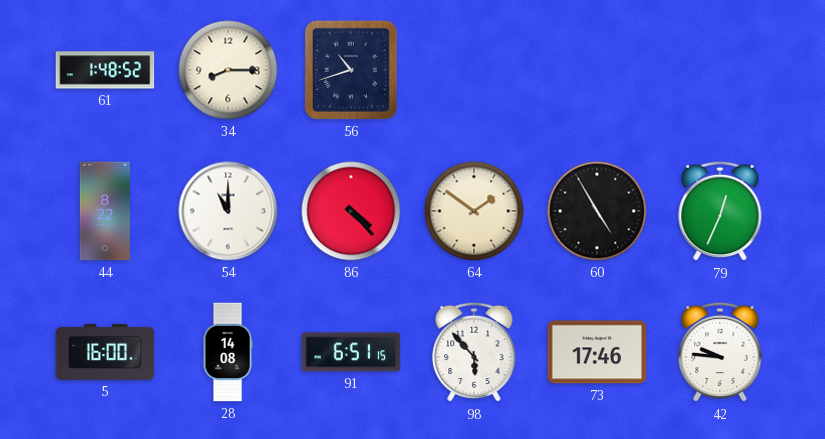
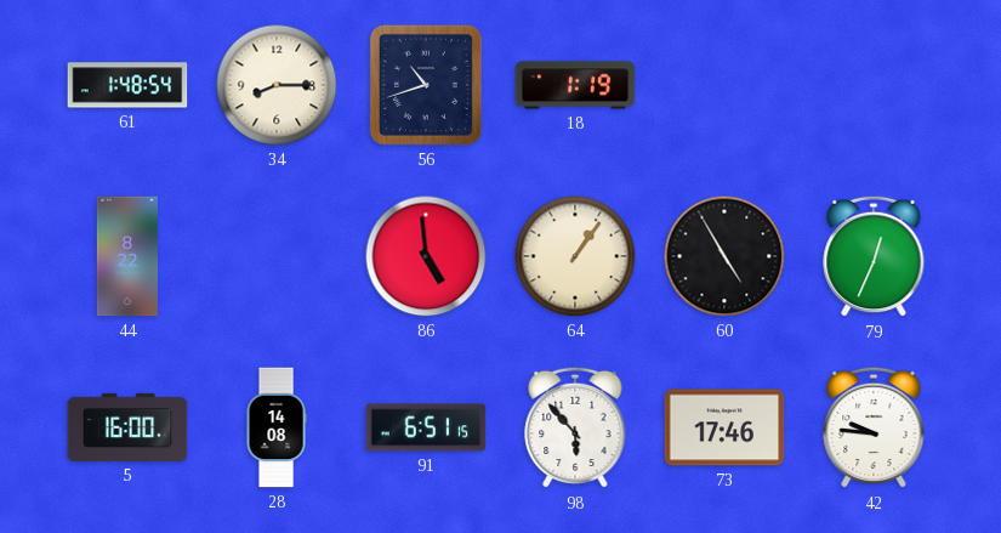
61: 1:48:52 -> 1:48:54 (127, 85)
18: none -> 1:19 (575, 85)
54: 11:00 -> none (228, 211)
86: 4:23 -> 4:59 (426, 256)
64: 1:51 -> 1:06 (575, 256)
